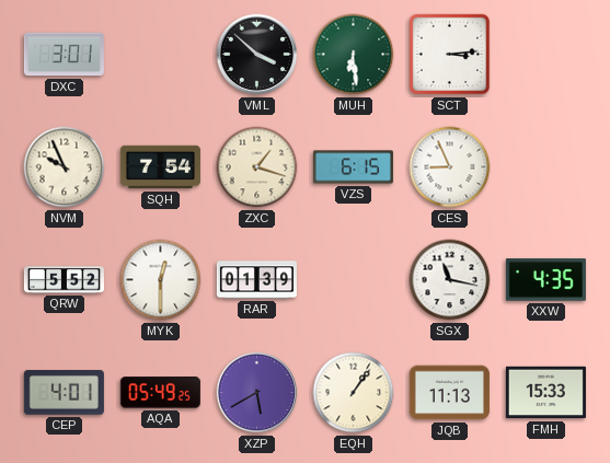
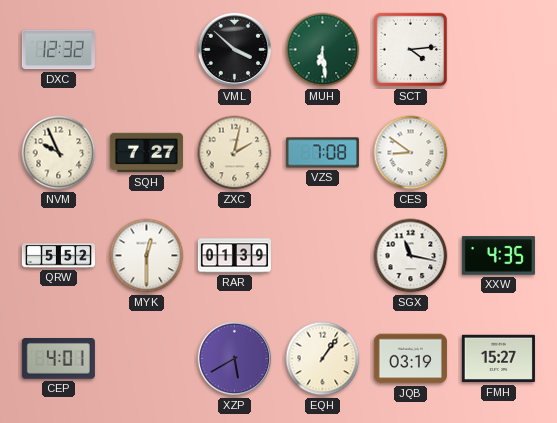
DXC: 3:01 -> 12:32 (58, 50)
SCT: 3:14 -> 4:14 (411, 50)
SQH: 7:54 -> 7:27 (146, 153)
ZXC: 1:18 -> 2:02 (235, 153)
VZS: 6:15 -> 7:08 (322, 153)
CES: 8:56 -> 8:51 (411, 153)
AQA: 05:49 -> none (160, 393)
JQB: 11:13 -> 03:19 (410, 359)
FMH: 15:33 -> 15:27 (498, 359)
